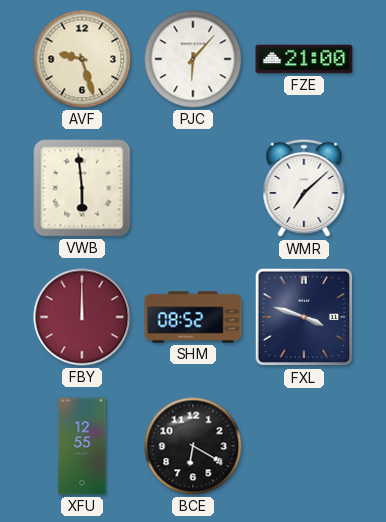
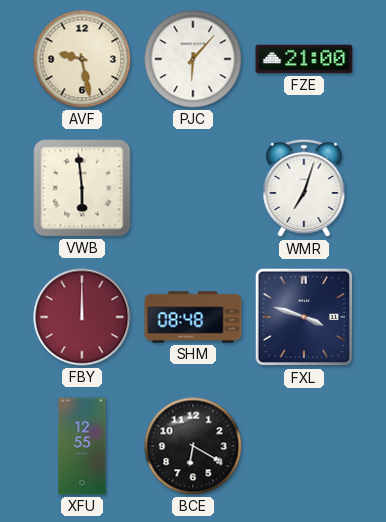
AVF: 9:27 -> 9:28 (82, 59)
WMR: 7:08 -> 7:03 (304, 188)
SHM: 08:52 -> 08:48 (193, 317)
